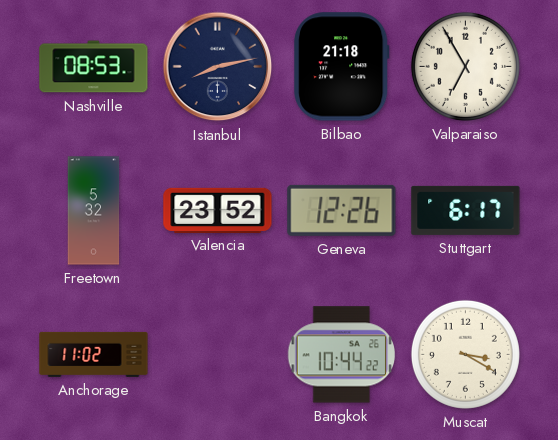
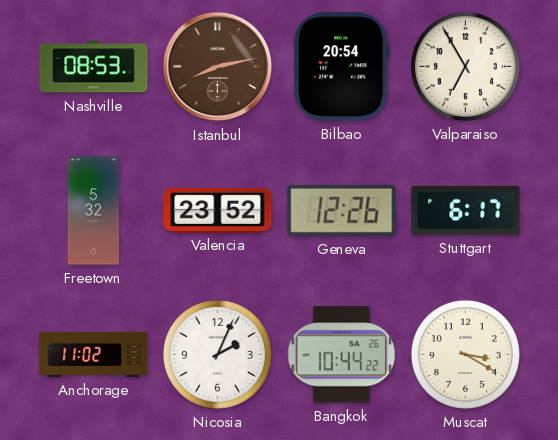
Istanbul dial: navy -> brown (218, 67)
Bilbao: 21:18 -> 20:54 (341, 67)
Nicosia: none -> 2:04 (217, 354)
